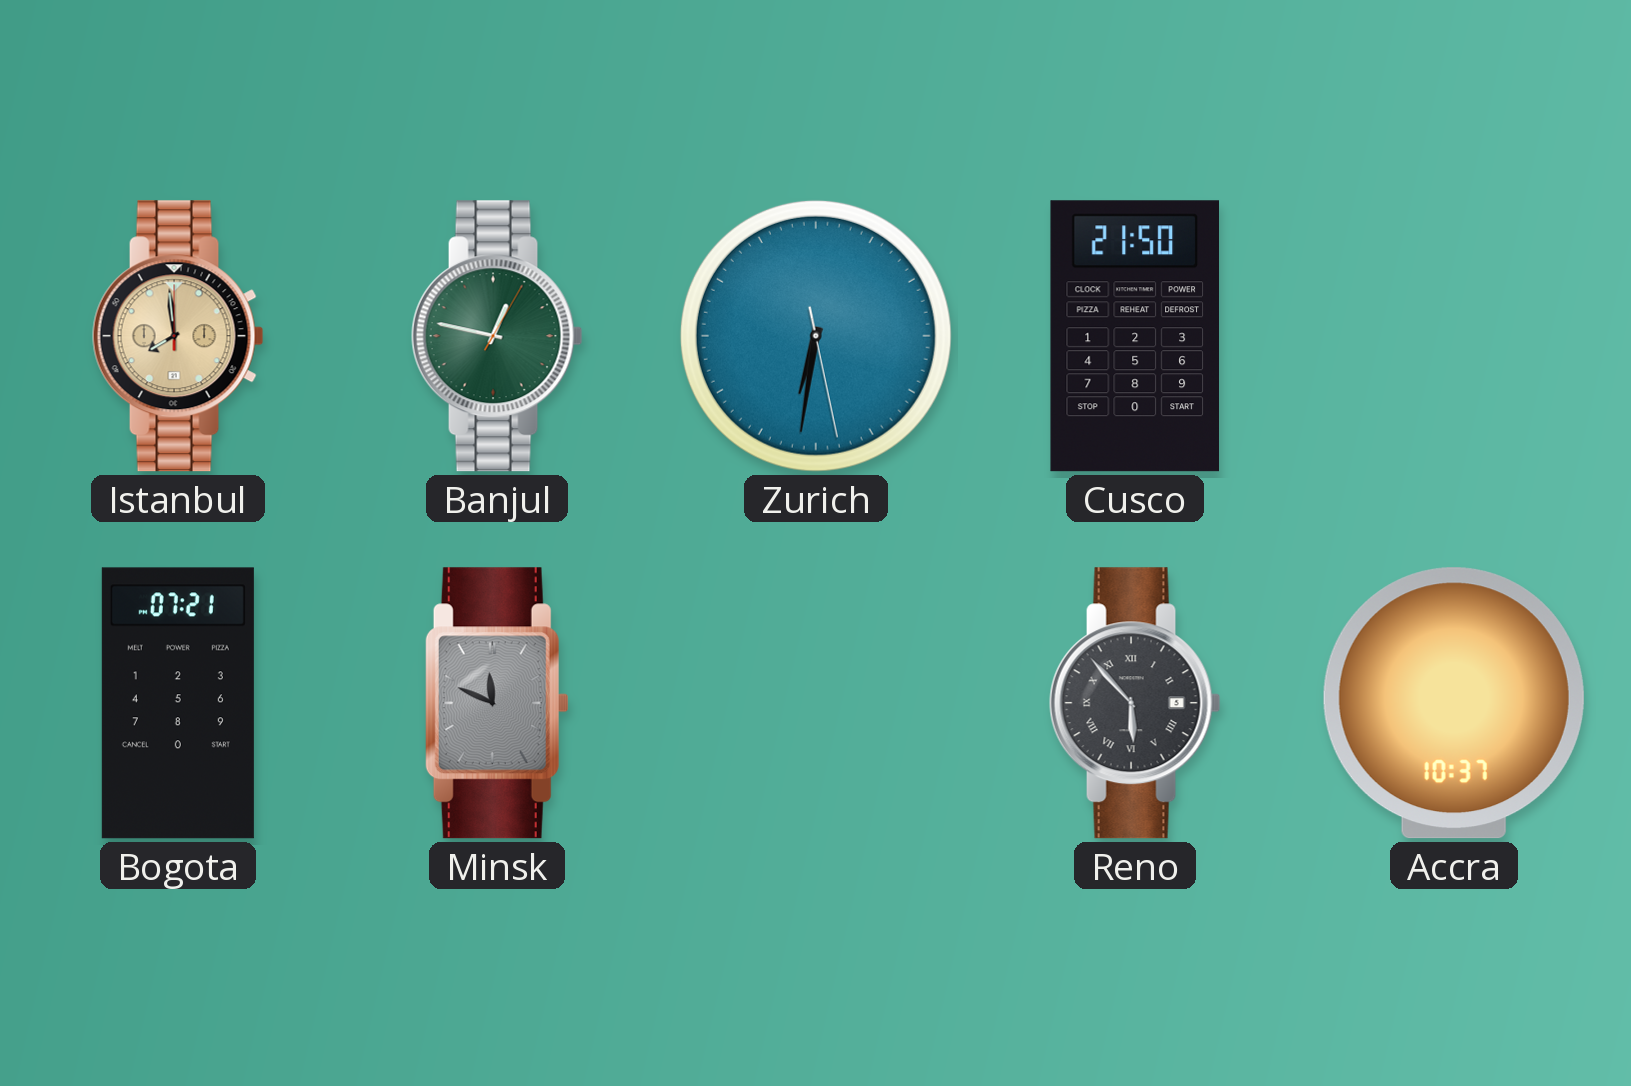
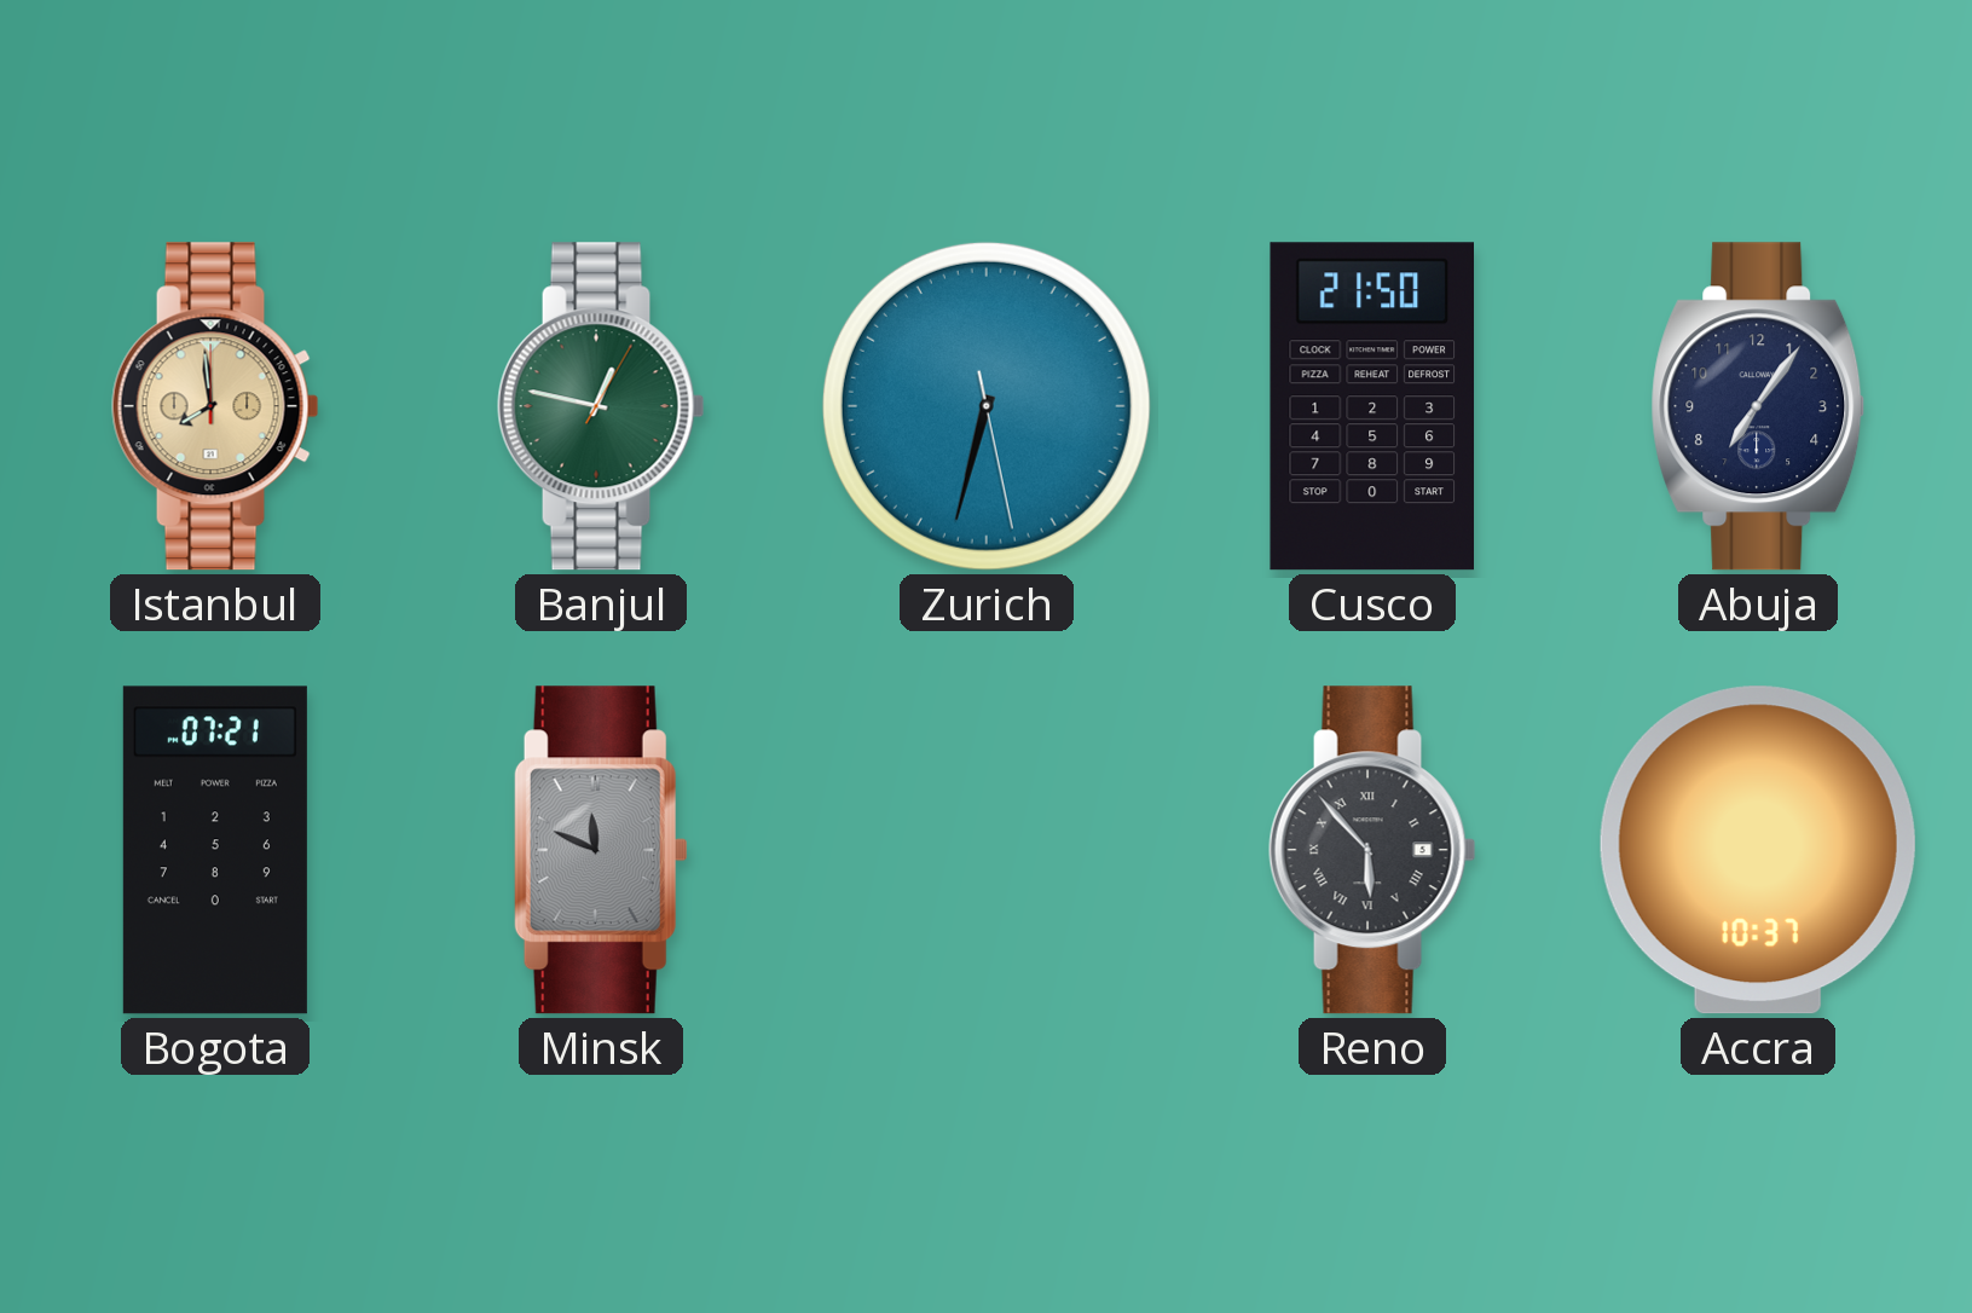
Zurich: 6:31 -> 6:32 (987, 406)
Abuja: none -> 7:06 (1758, 406)
